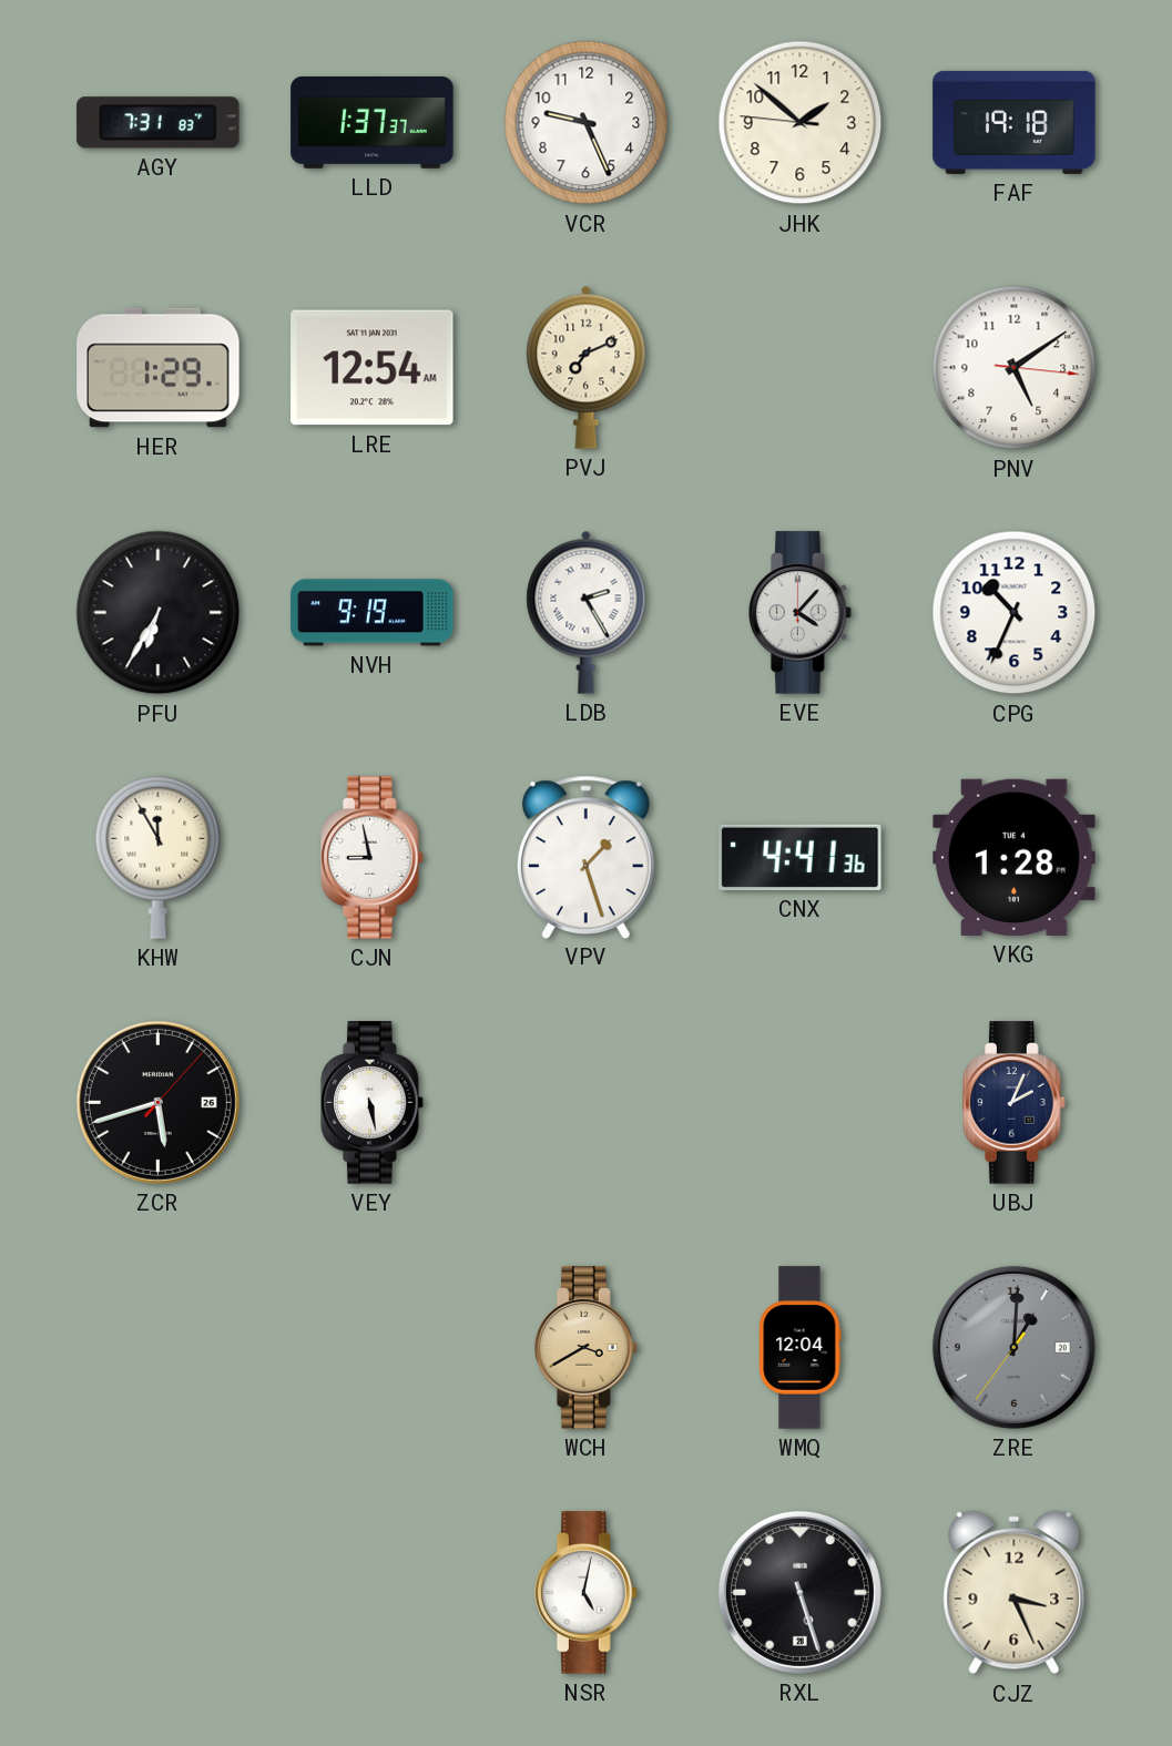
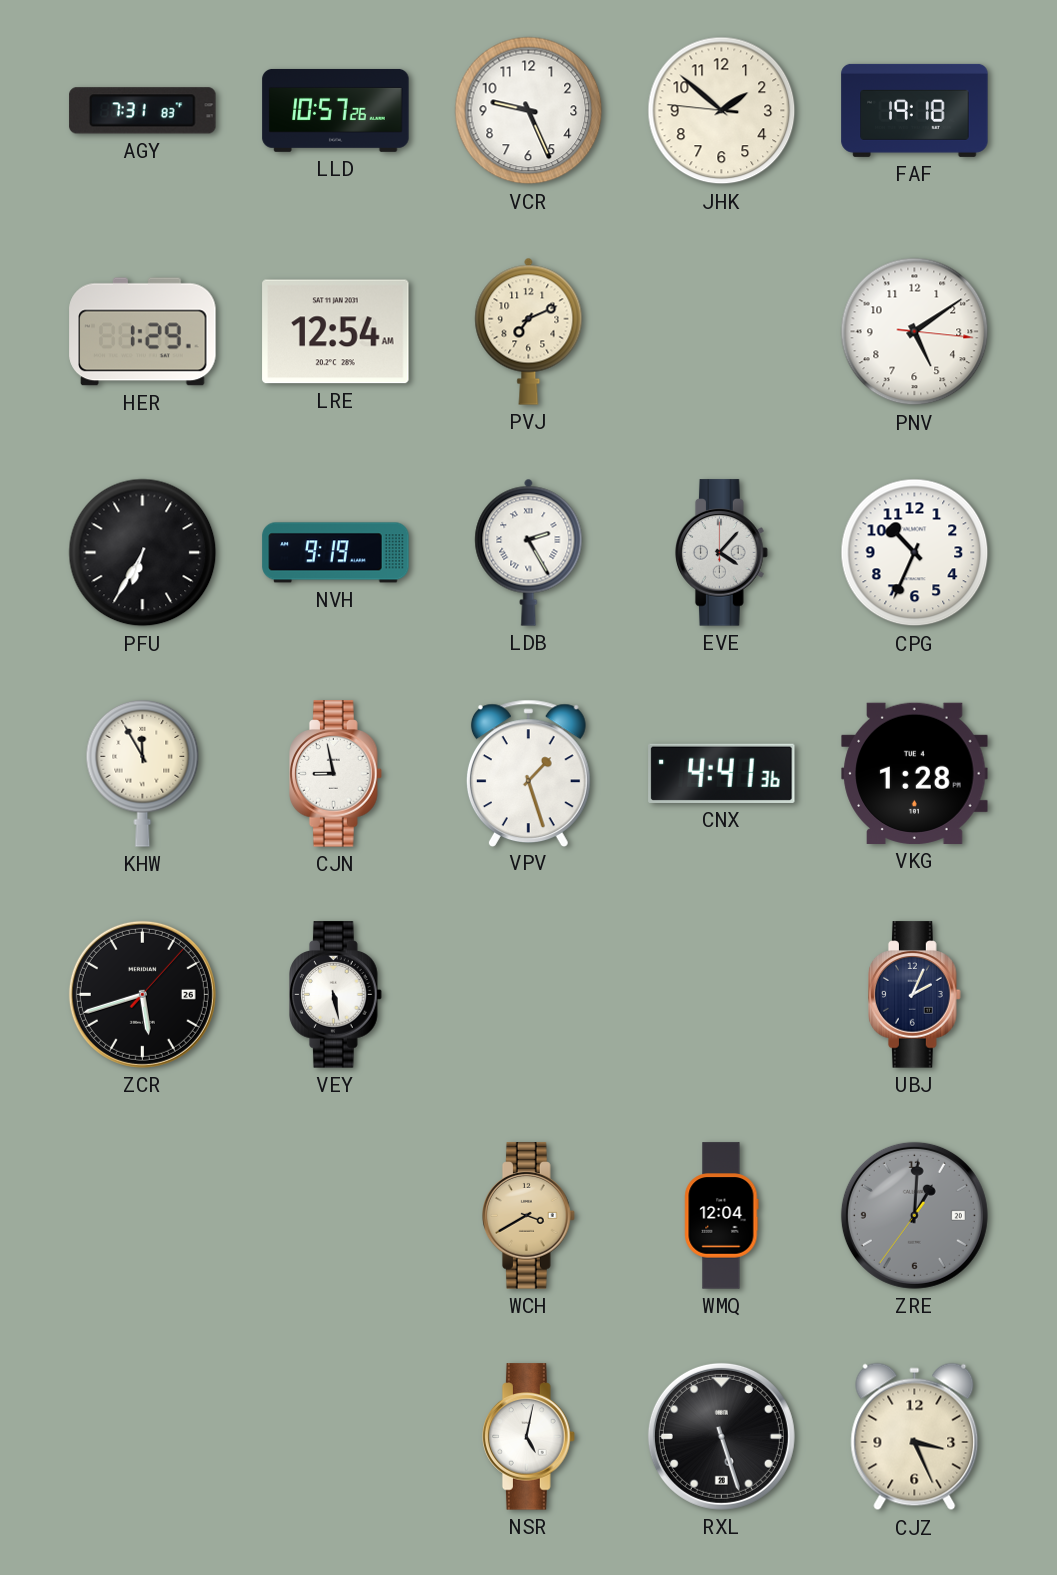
LLD: 1:37 -> 10:57 (336, 110)
